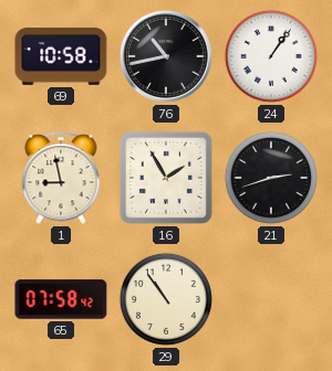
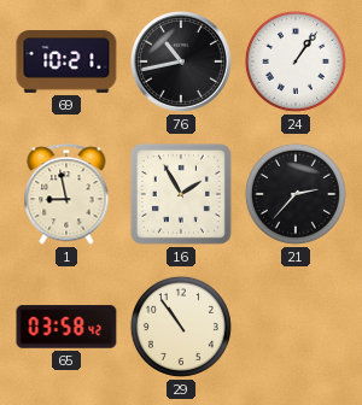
69: 10:58 -> 10:21 (66, 61)
21: 2:42 -> 2:37 (296, 194)
65: 07:58 -> 03:58 (66, 327)
